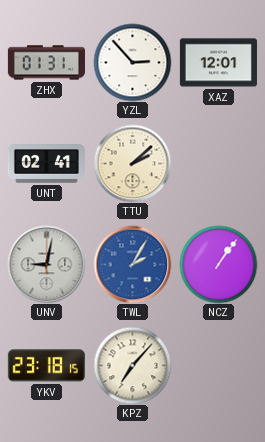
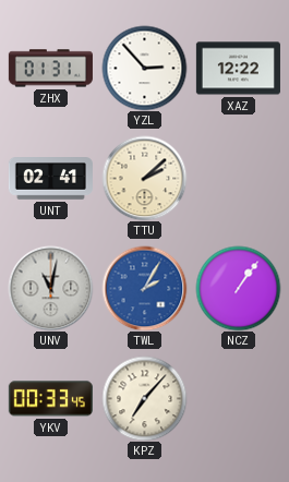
XAZ: 12:01 -> 12:22 (238, 69)
UNV: 9:02 -> 11:02 (50, 288)
YKV: 23:18 -> 00:33 (50, 399)
